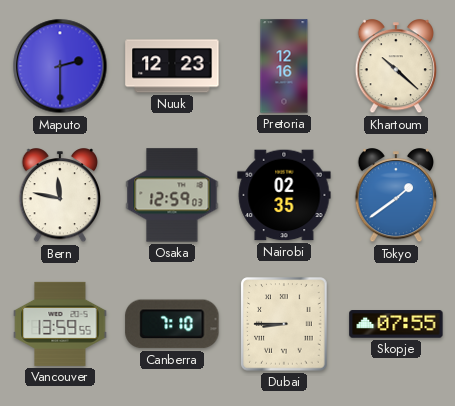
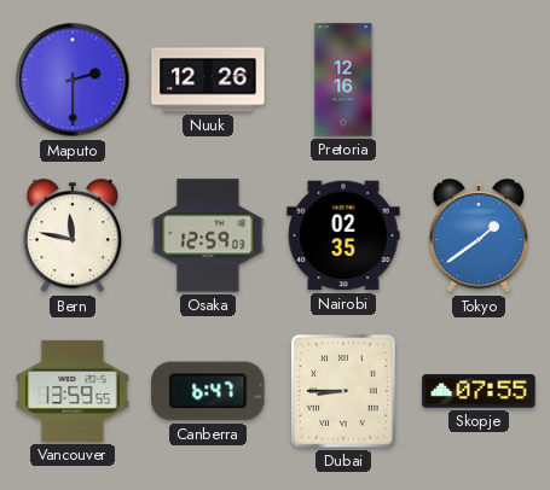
Nuuk: 12:23 -> 12:26 (208, 80)
Khartoum: 10:22 -> none (395, 67)
Canberra: 7:10 -> 6:47 (208, 391)
